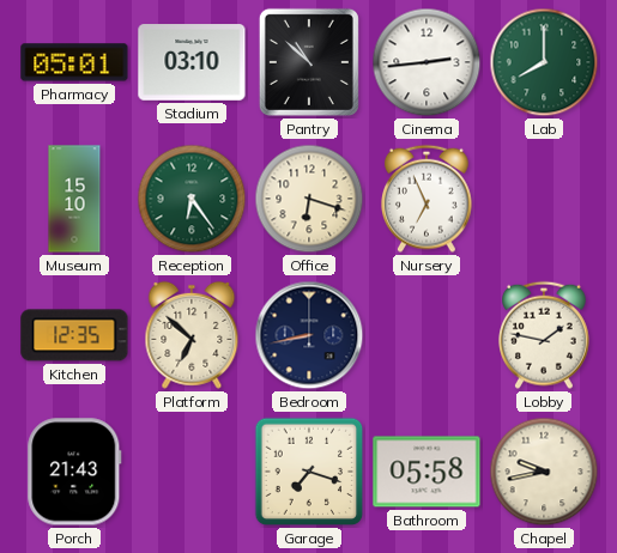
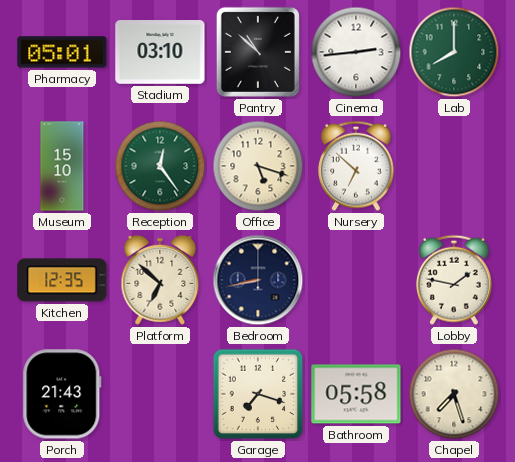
Reception: 6:24 -> 12:24 (160, 166)
Office: 6:18 -> 5:18 (258, 166)
Nursery: 6:56 -> 6:52 (357, 166)
Chapel: 9:43 -> 7:27 (454, 394)
